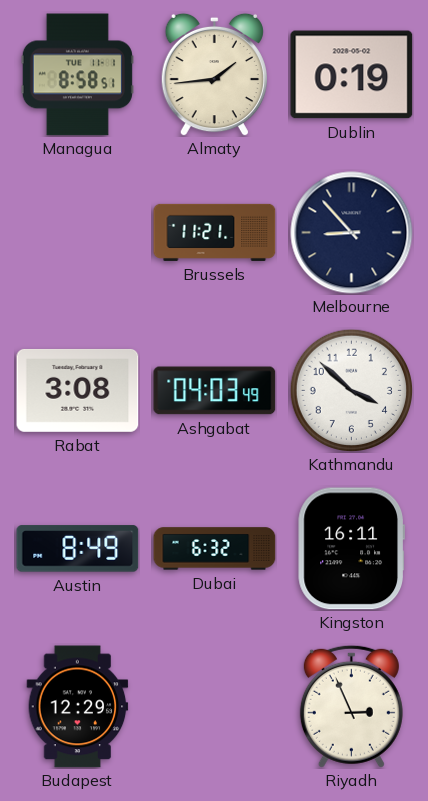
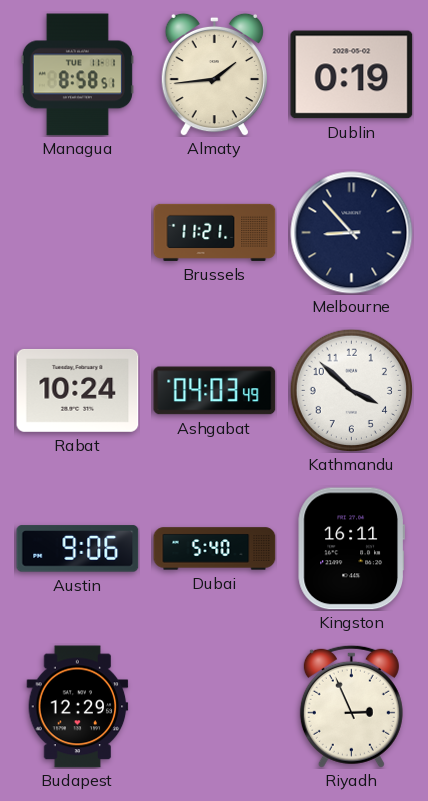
Rabat: 3:08 -> 10:24 (78, 390)
Austin: 8:49 -> 9:06 (78, 549)
Dubai: 6:32 -> 5:40 (215, 549)
